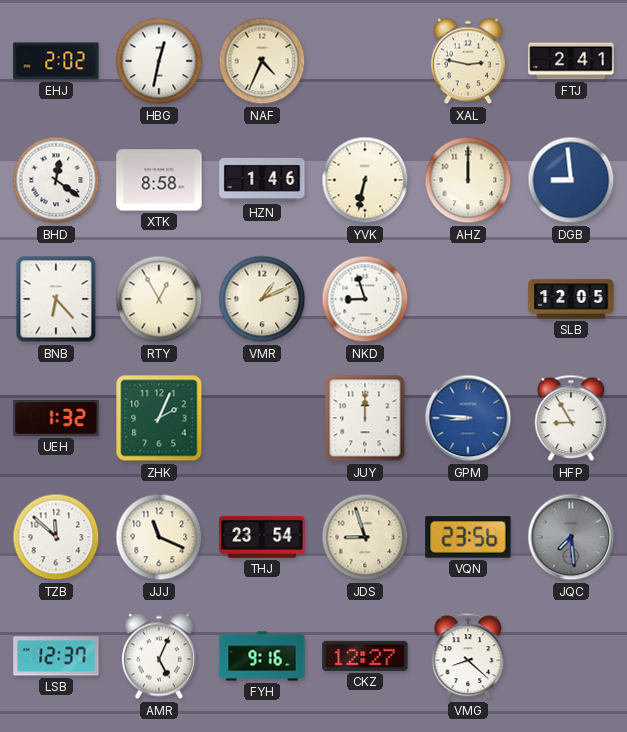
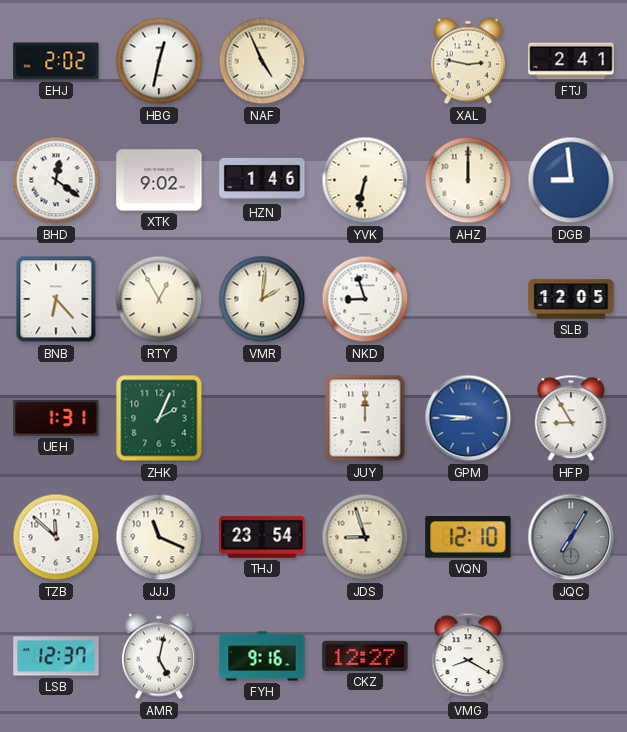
NAF: 4:34 -> 4:56 (262, 61)
XTK: 8:58 -> 9:02 (159, 180)
VMR: 1:11 -> 2:01 (262, 299)
UEH: 1:32 -> 1:31 (56, 419)
VQN: 23:56 -> 12:10 (468, 537)
JQC: 7:29 -> 7:05 (571, 537)
AMR: 5:04 -> 5:02 (159, 656)
VMG: 8:22 -> 8:20 (468, 656)
